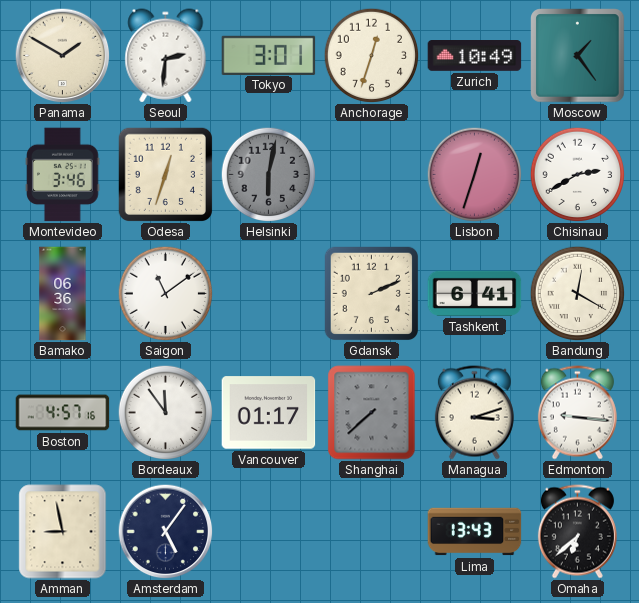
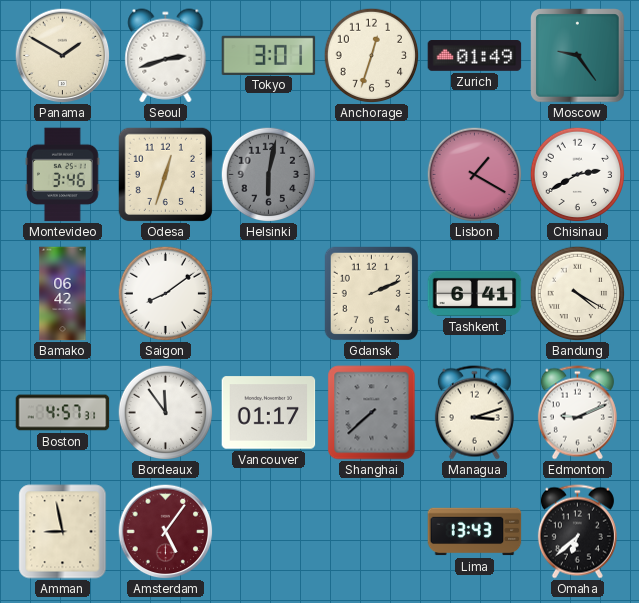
Seoul: 2:31 -> 2:42 (166, 56)
Zurich: 10:49 -> 01:49 (475, 56)
Moscow: 1:24 -> 9:24 (578, 56)
Lisbon: 12:33 -> 1:20 (474, 174)
Bamako: 06:36 -> 06:42 (63, 294)
Saigon: 11:09 -> 8:09 (165, 293)
Bandung: 12:20 -> 4:20 (577, 293)
Boston: 4:57:16 -> 4:57:31 (63, 413)
Edmonton: 9:16 -> 9:11 (577, 413)
Amsterdam dial: navy -> burgundy (165, 531)
